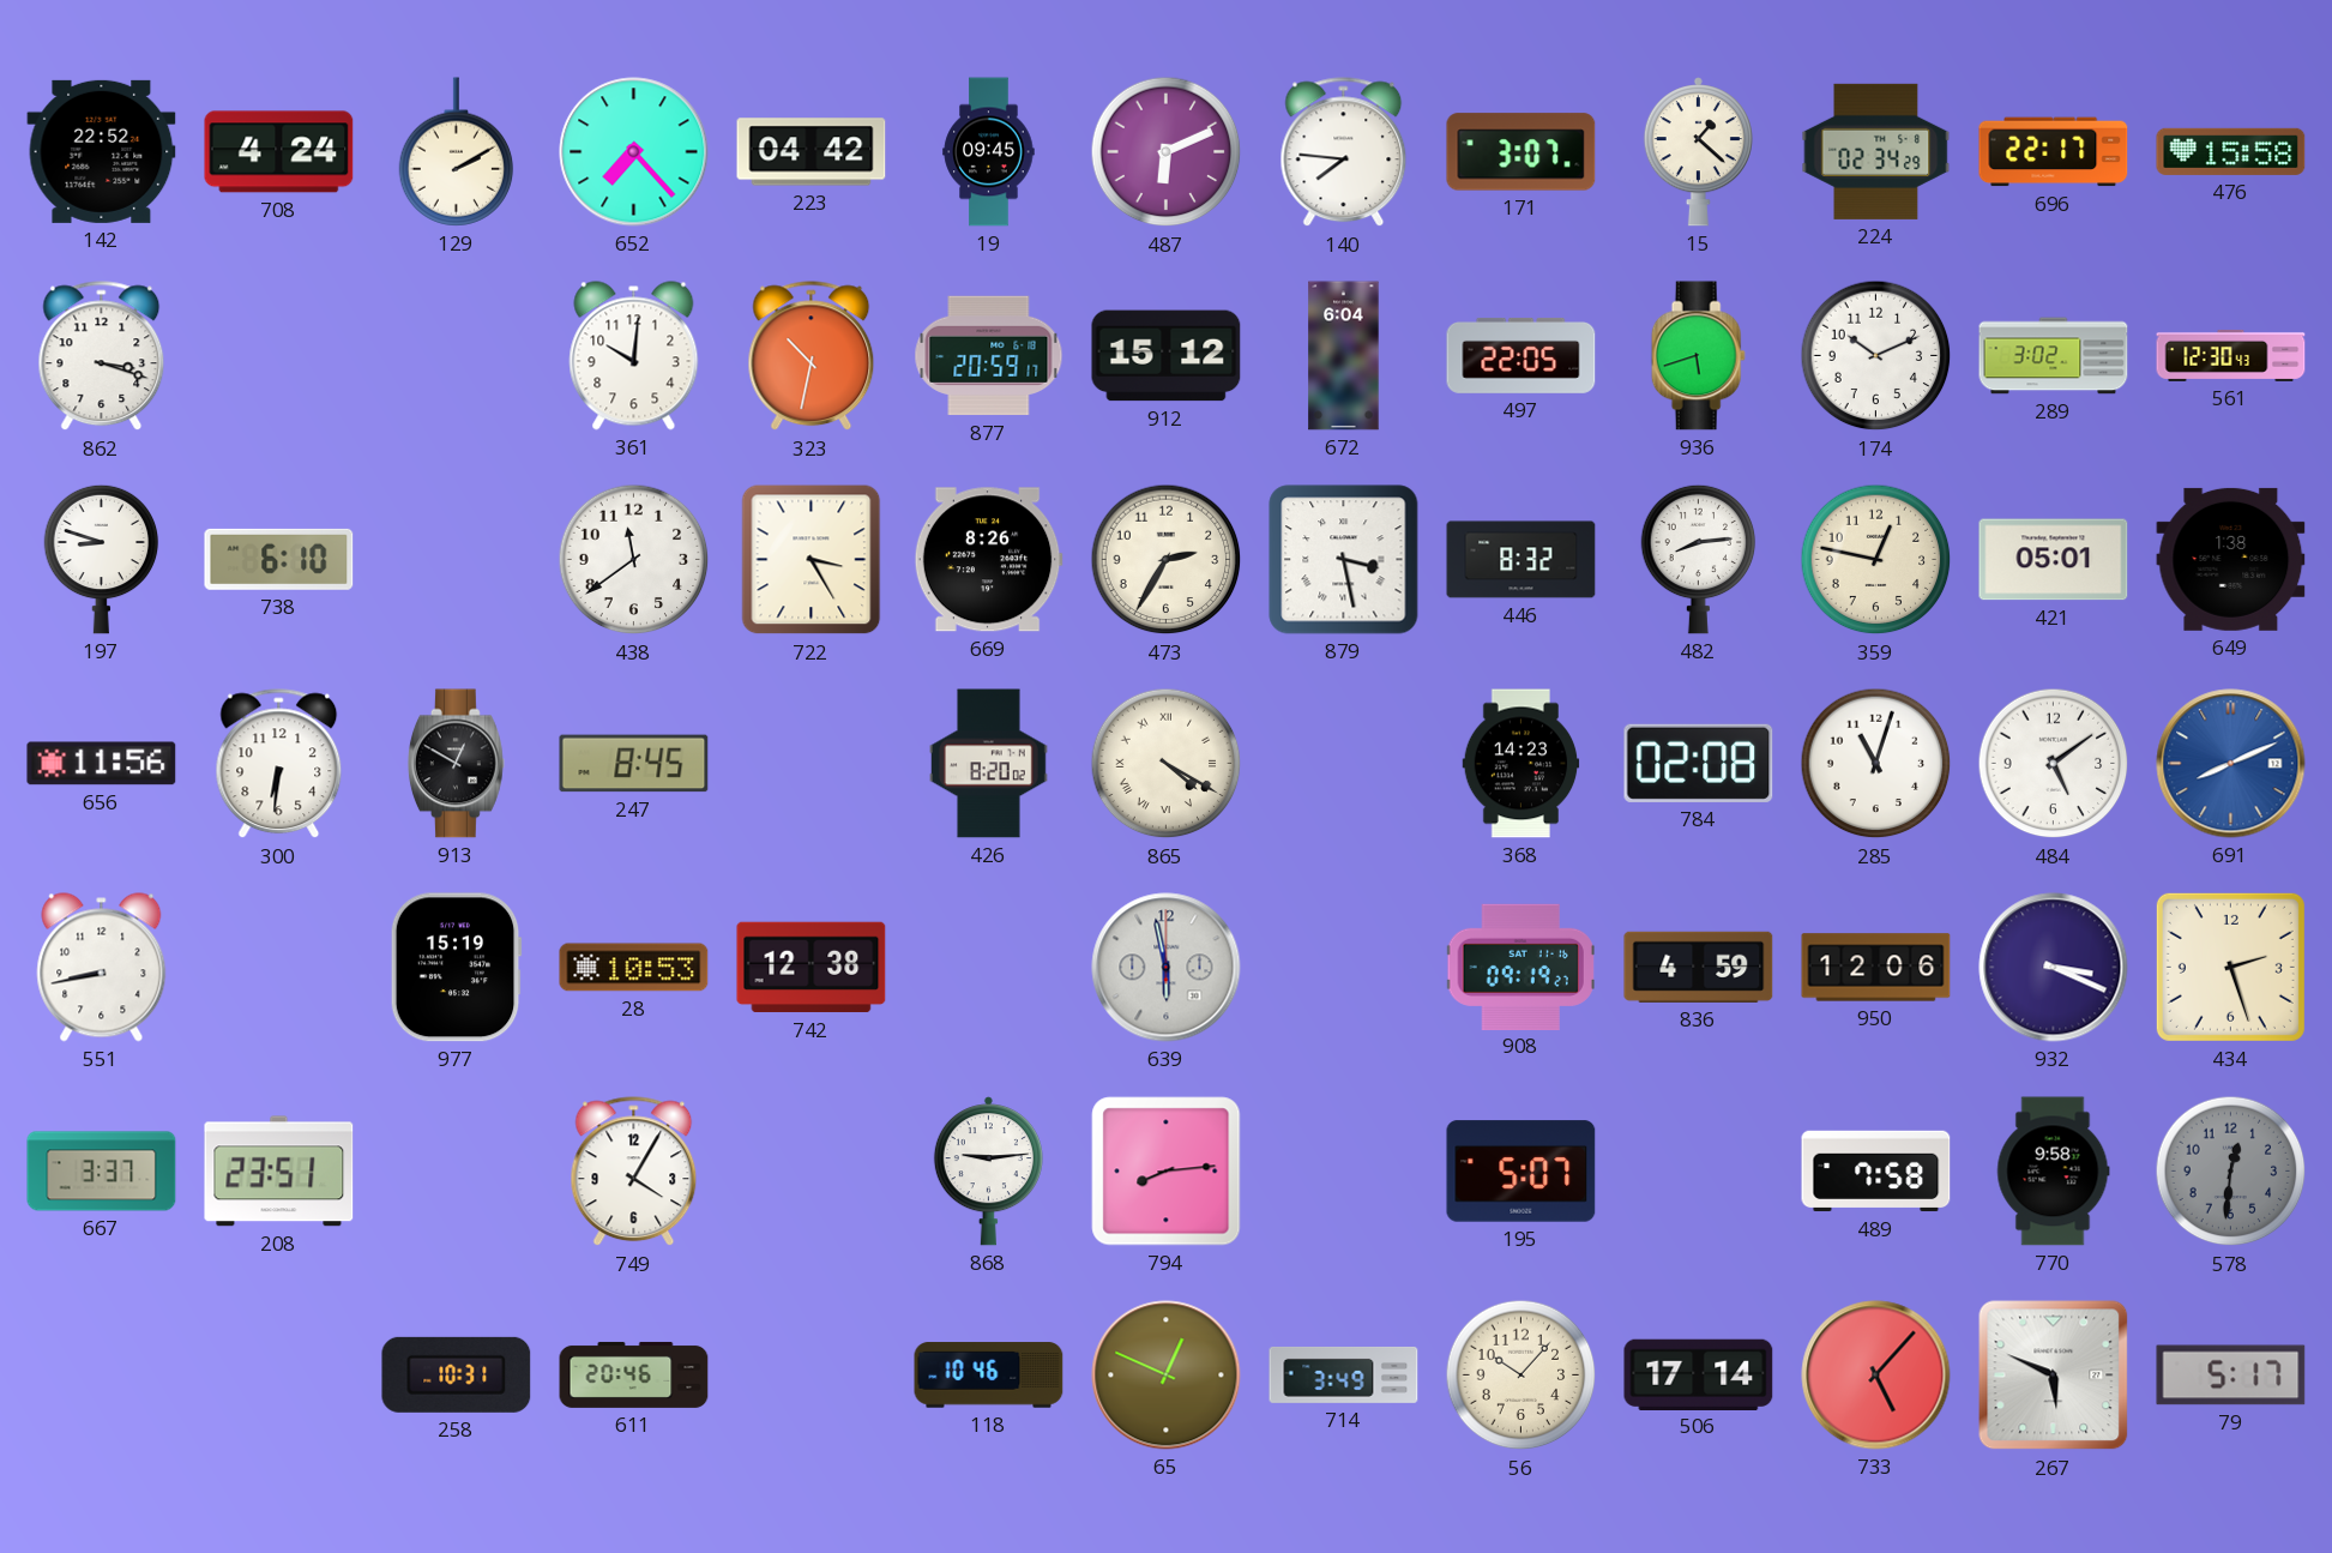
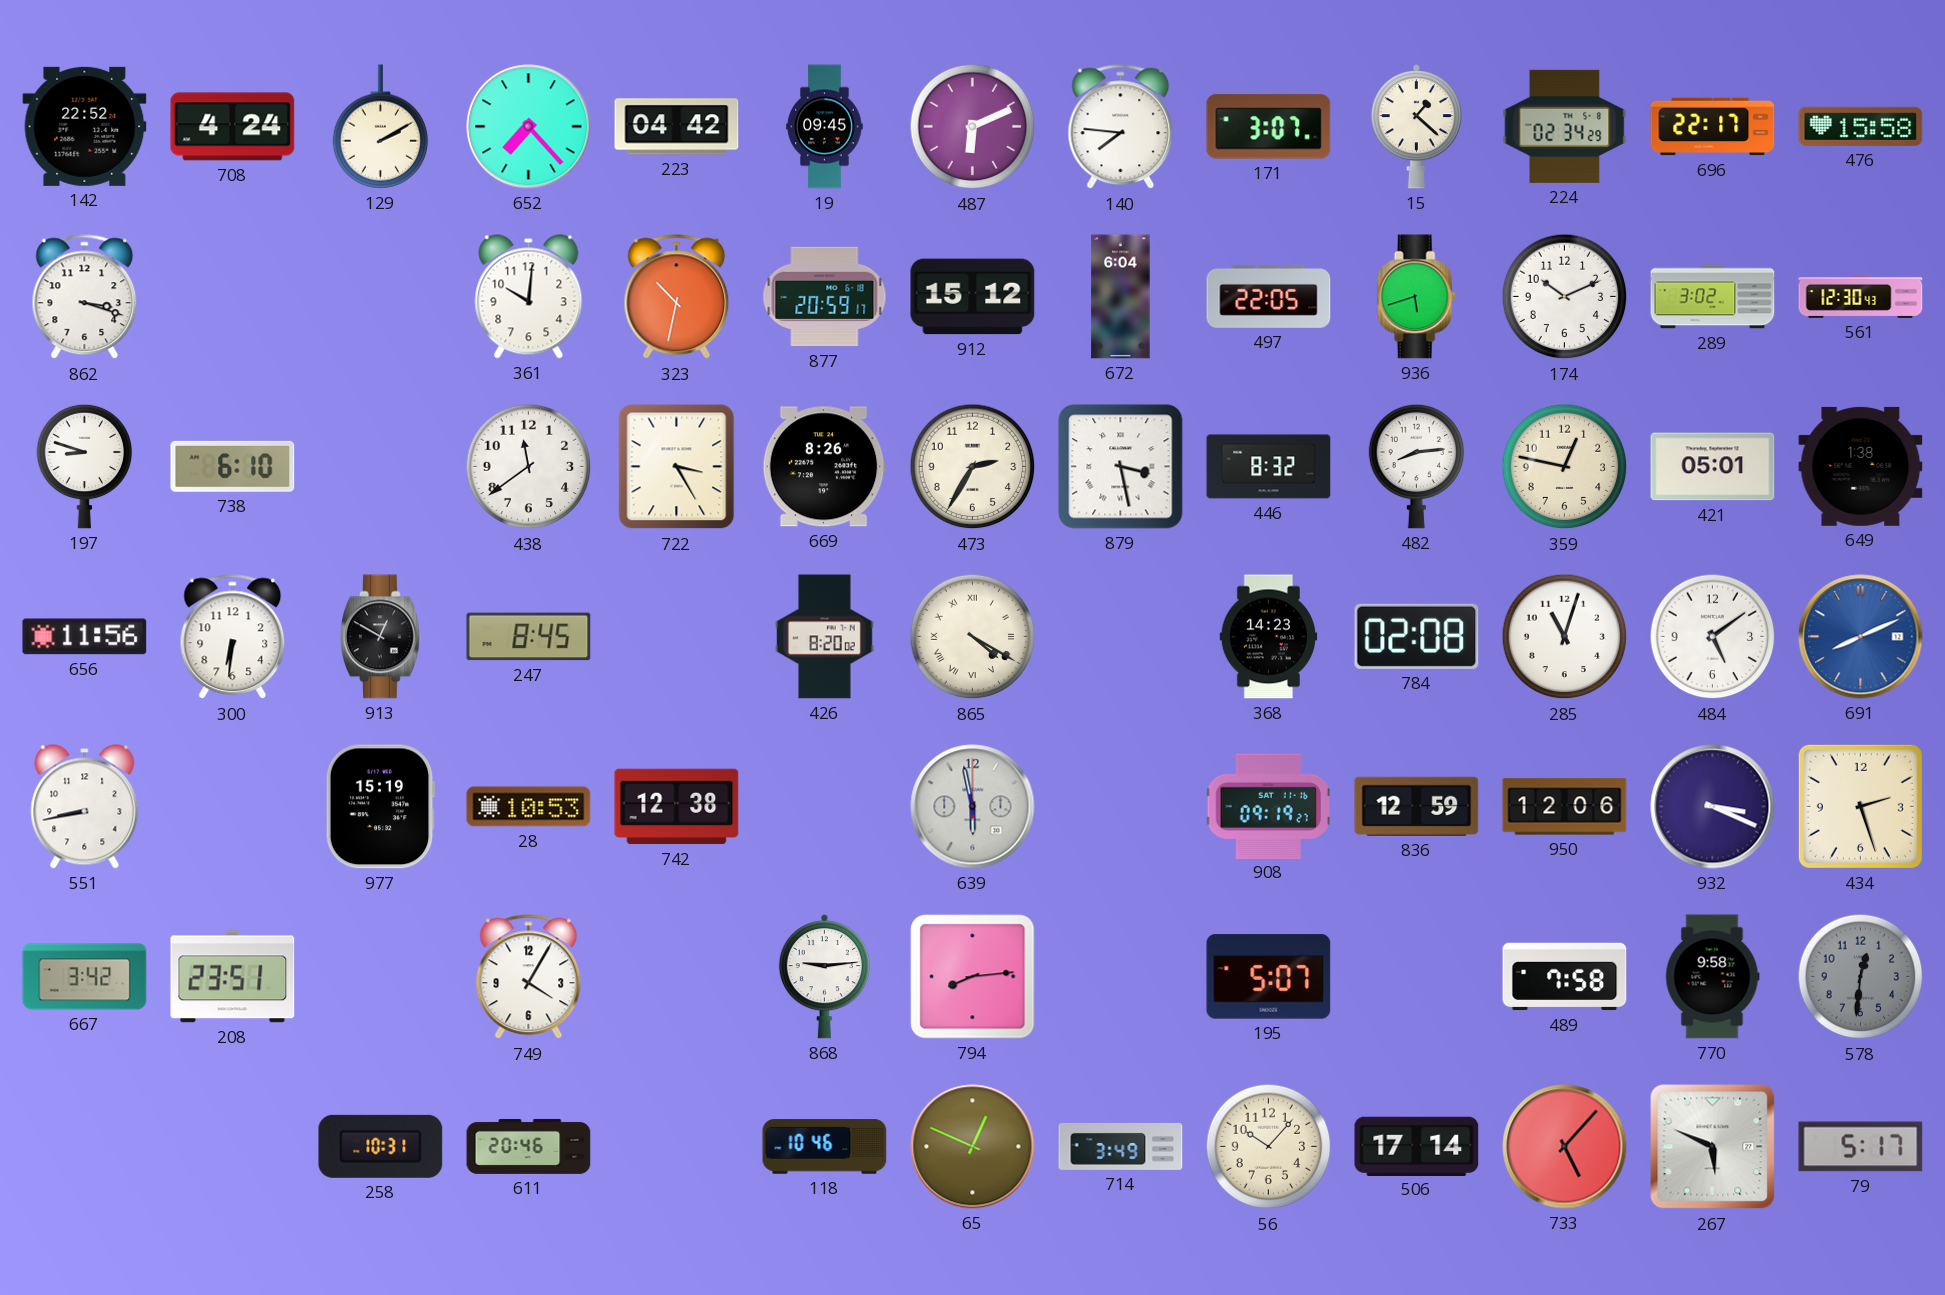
836: 4:59 -> 12:59 (1417, 806)
667: 3:37 -> 3:42 (85, 977)
